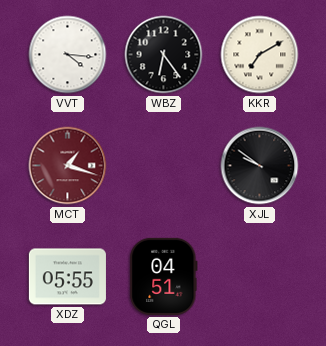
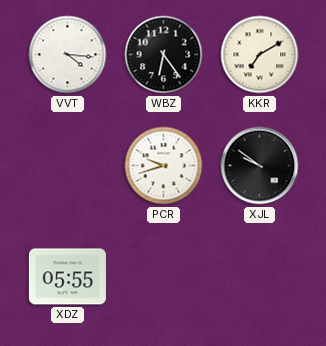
MCT: 1:18 -> none (68, 166)
PCR: none -> 9:42 (164, 166)
QGL: 04:51 -> none (164, 276)
